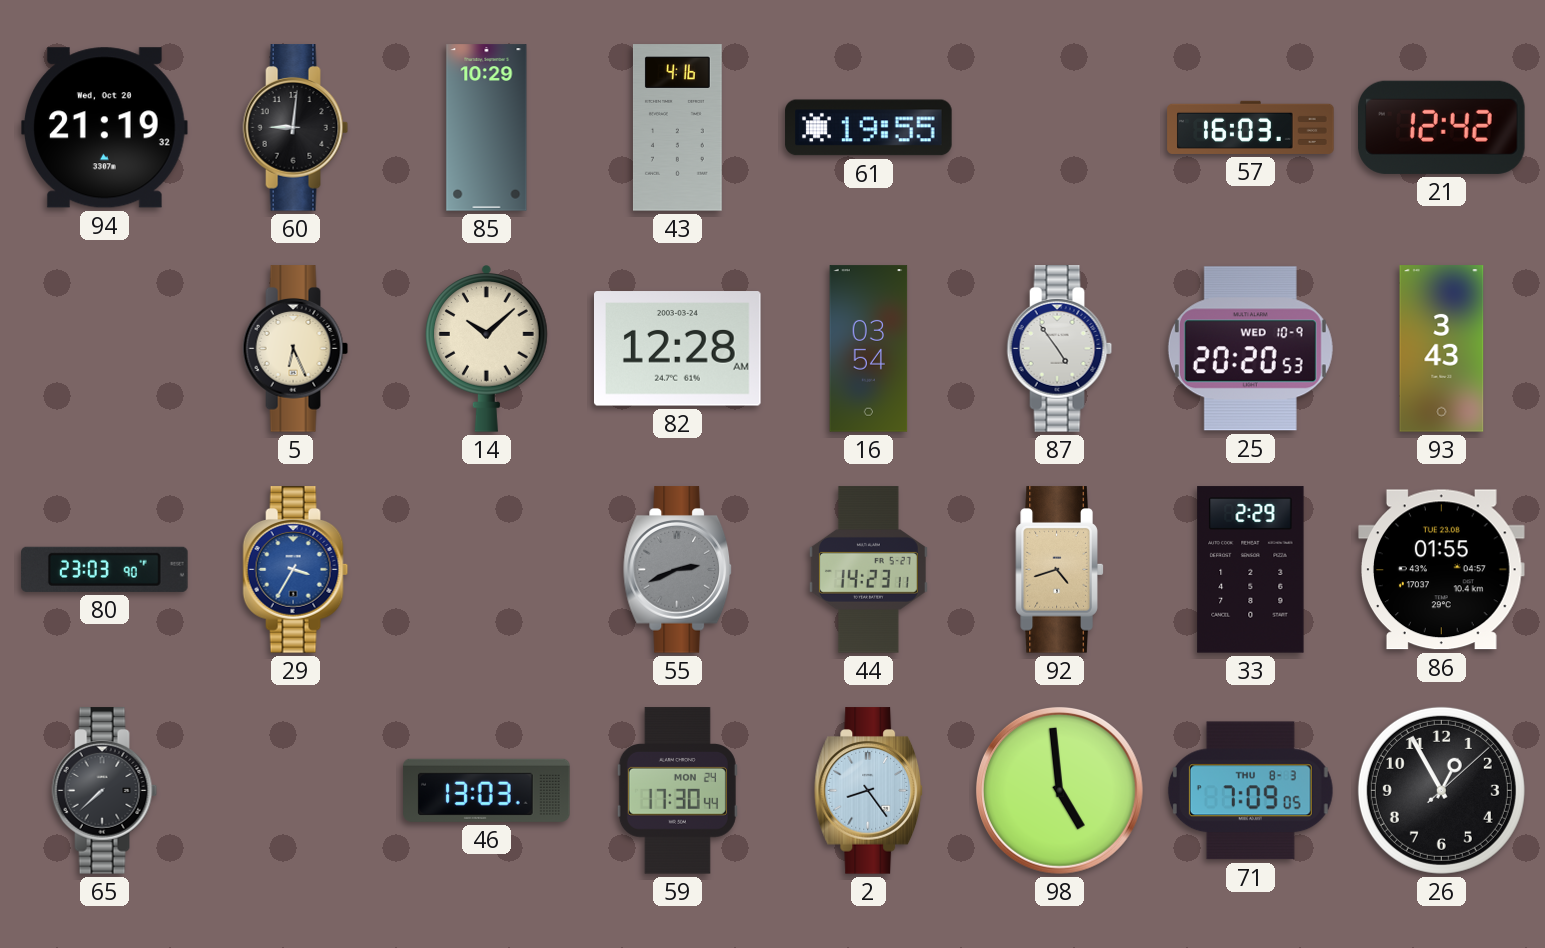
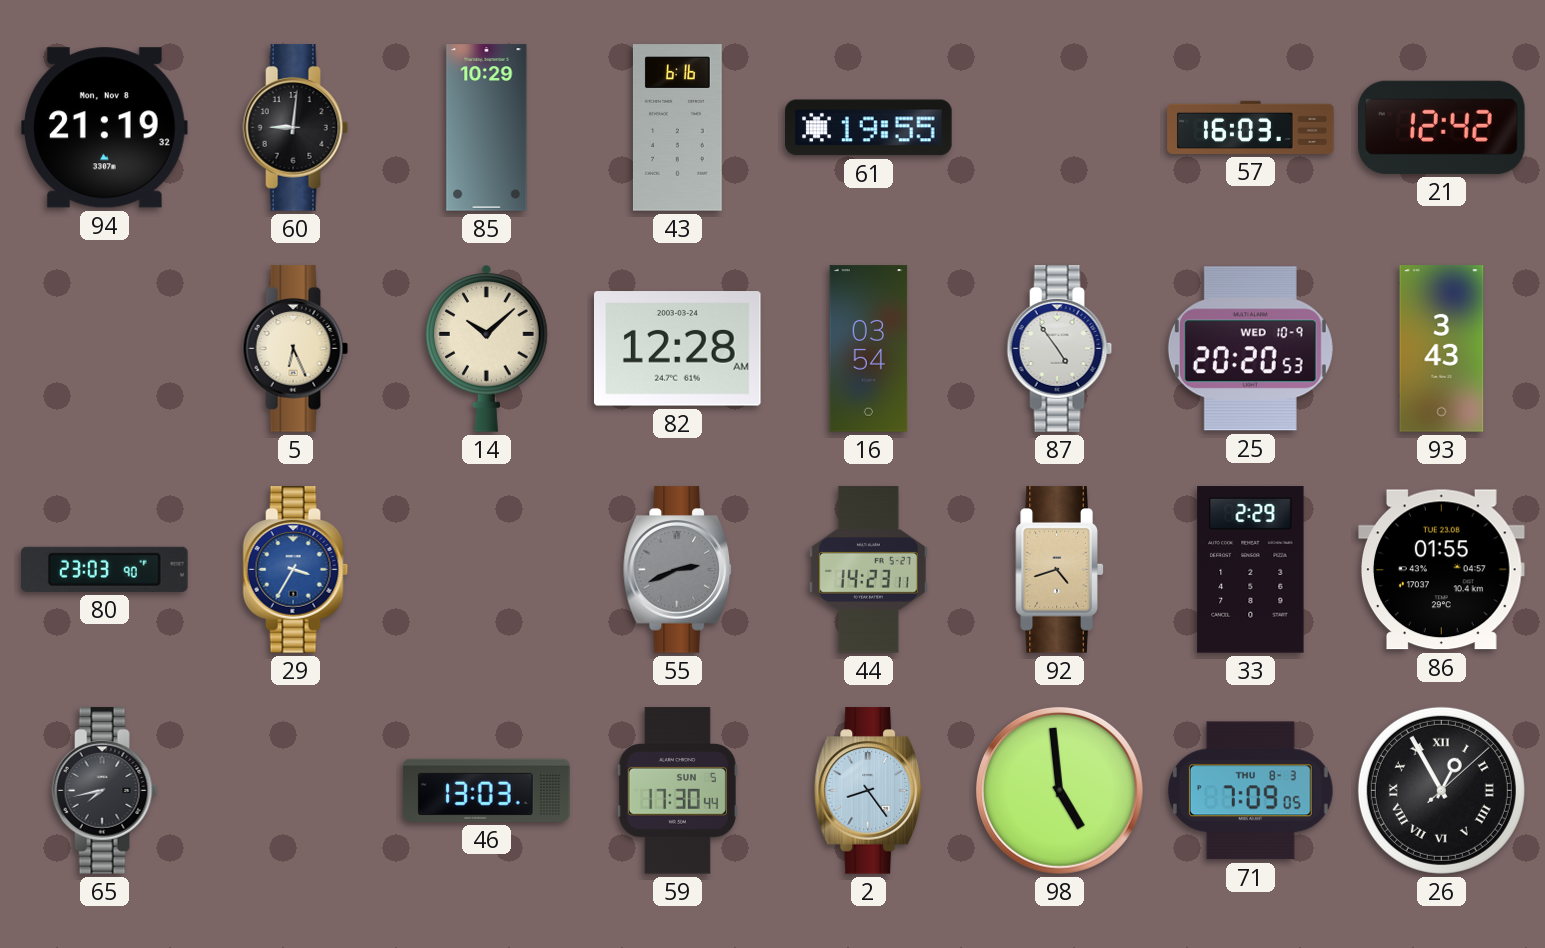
94 date: Wed, Oct 20 -> Mon, Nov 8 (105, 128)
43: 4:16 -> 6:16 (677, 128)
65: 7:38 -> 7:43 (105, 791)
59 date: MON 24 -> SUN 5 (677, 791)
26 numerals: Arabic -> Roman (1441, 790)
